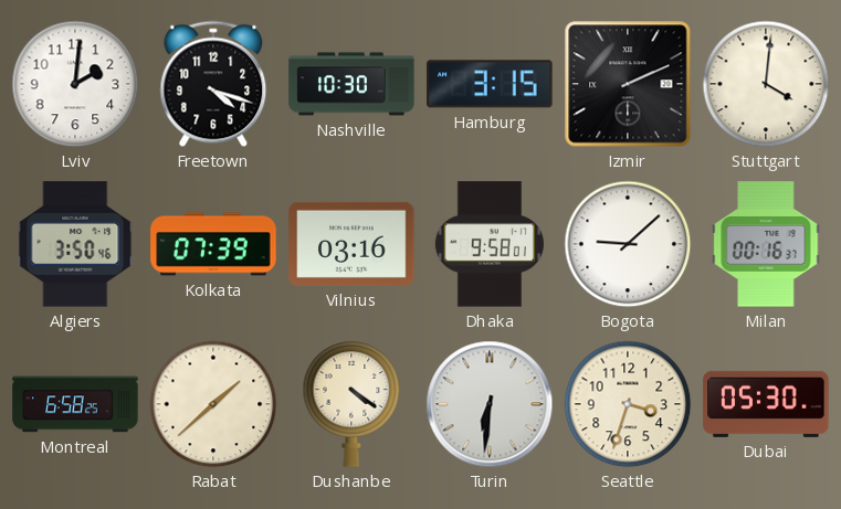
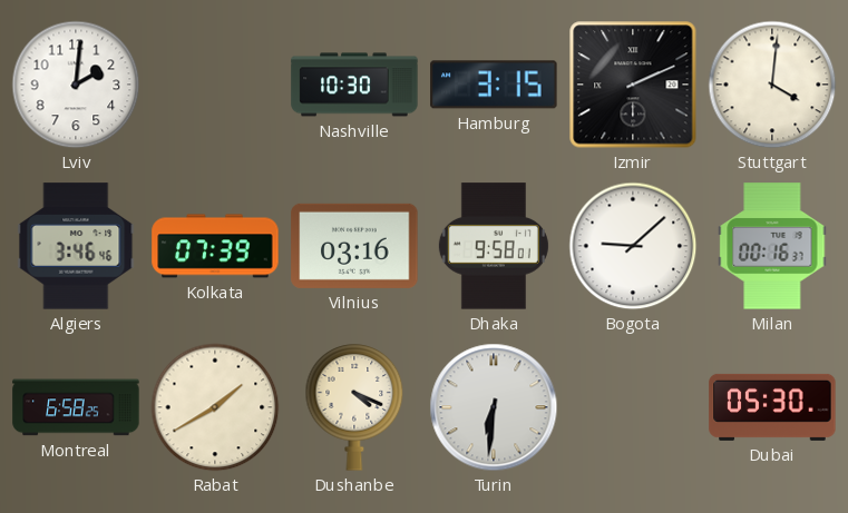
Freetown: 4:18 -> none (213, 84)
Algiers: 3:50 -> 3:46 (76, 246)
Rabat: 1:38 -> 1:40 (215, 407)
Dushanbe: 4:21 -> 4:19 (354, 407)
Seattle: 3:33 -> none (628, 404)
